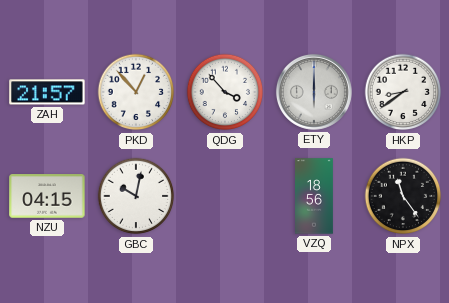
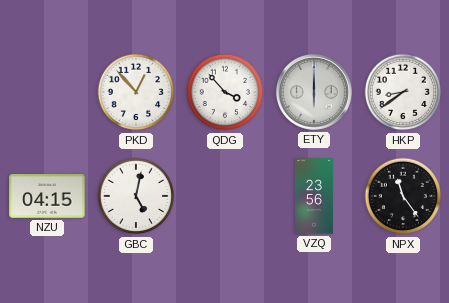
ZAH: 21:57 -> none (47, 92)
GBC: 10:02 -> 5:02 (136, 196)
VZQ: 18:56 -> 23:56 (315, 196)
